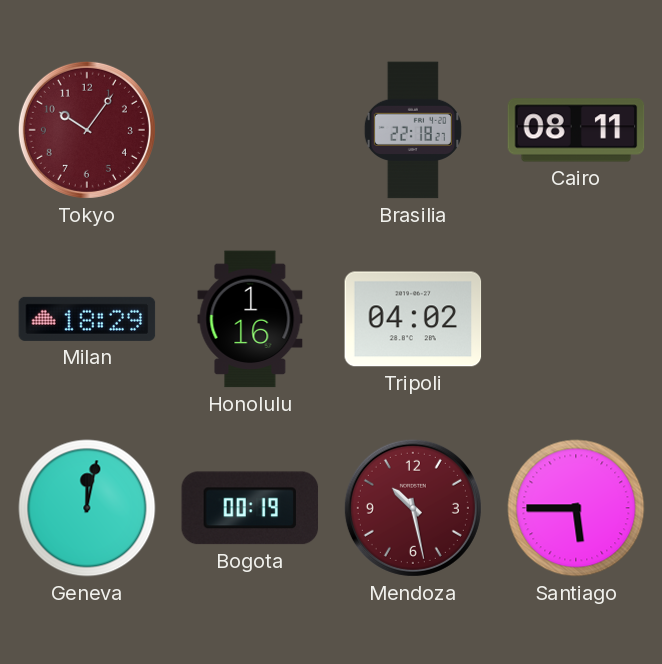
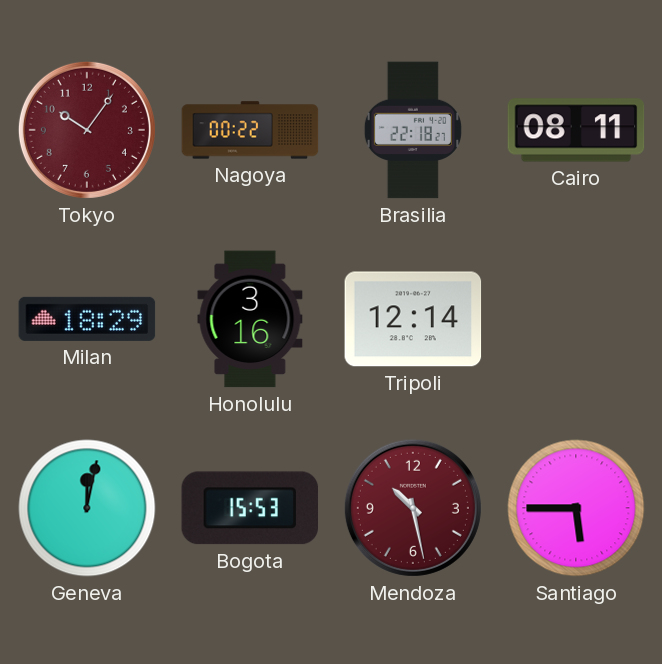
Nagoya: none -> 00:22 (250, 130)
Honolulu: 1:16 -> 3:16 (250, 319)
Tripoli: 04:02 -> 12:14 (413, 319)
Bogota: 00:19 -> 15:53 (250, 508)
